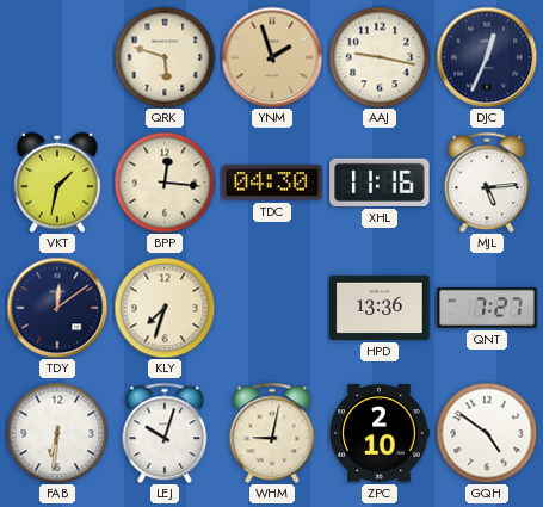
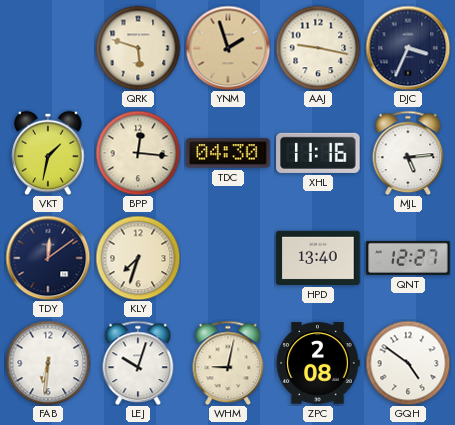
DJC: 12:34 -> 3:34 (408, 48)
HPD: 13:36 -> 13:40 (318, 258)
QNT: 7:27 -> 12:27 (408, 258)
ZPC: 2:10 -> 2:08 (318, 363)
